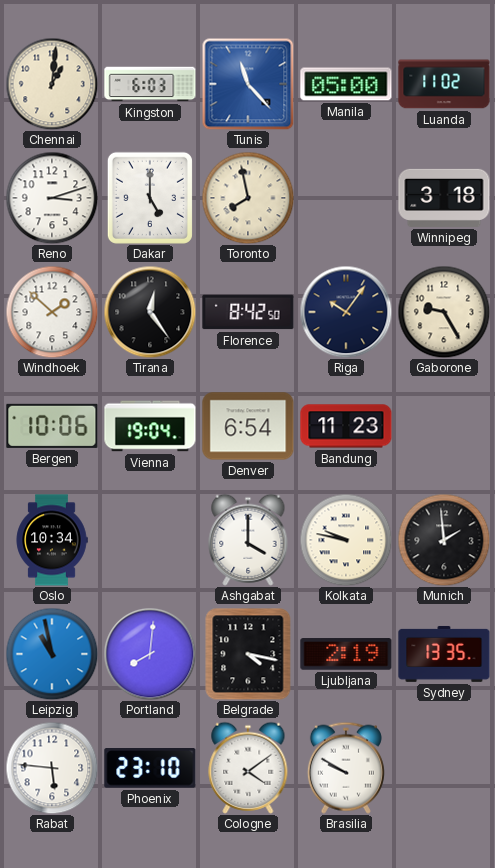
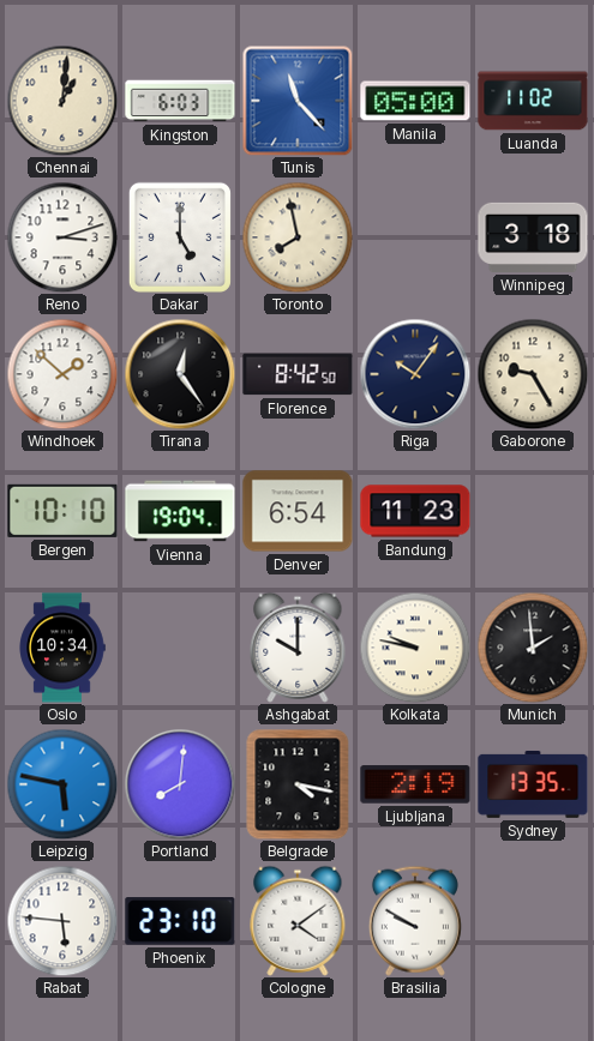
Bergen: 10:06 -> 10:10 (62, 511)
Ashgabat: 4:00 -> 10:00 (298, 648)
Leipzig: 10:58 -> 5:47 (62, 784)
